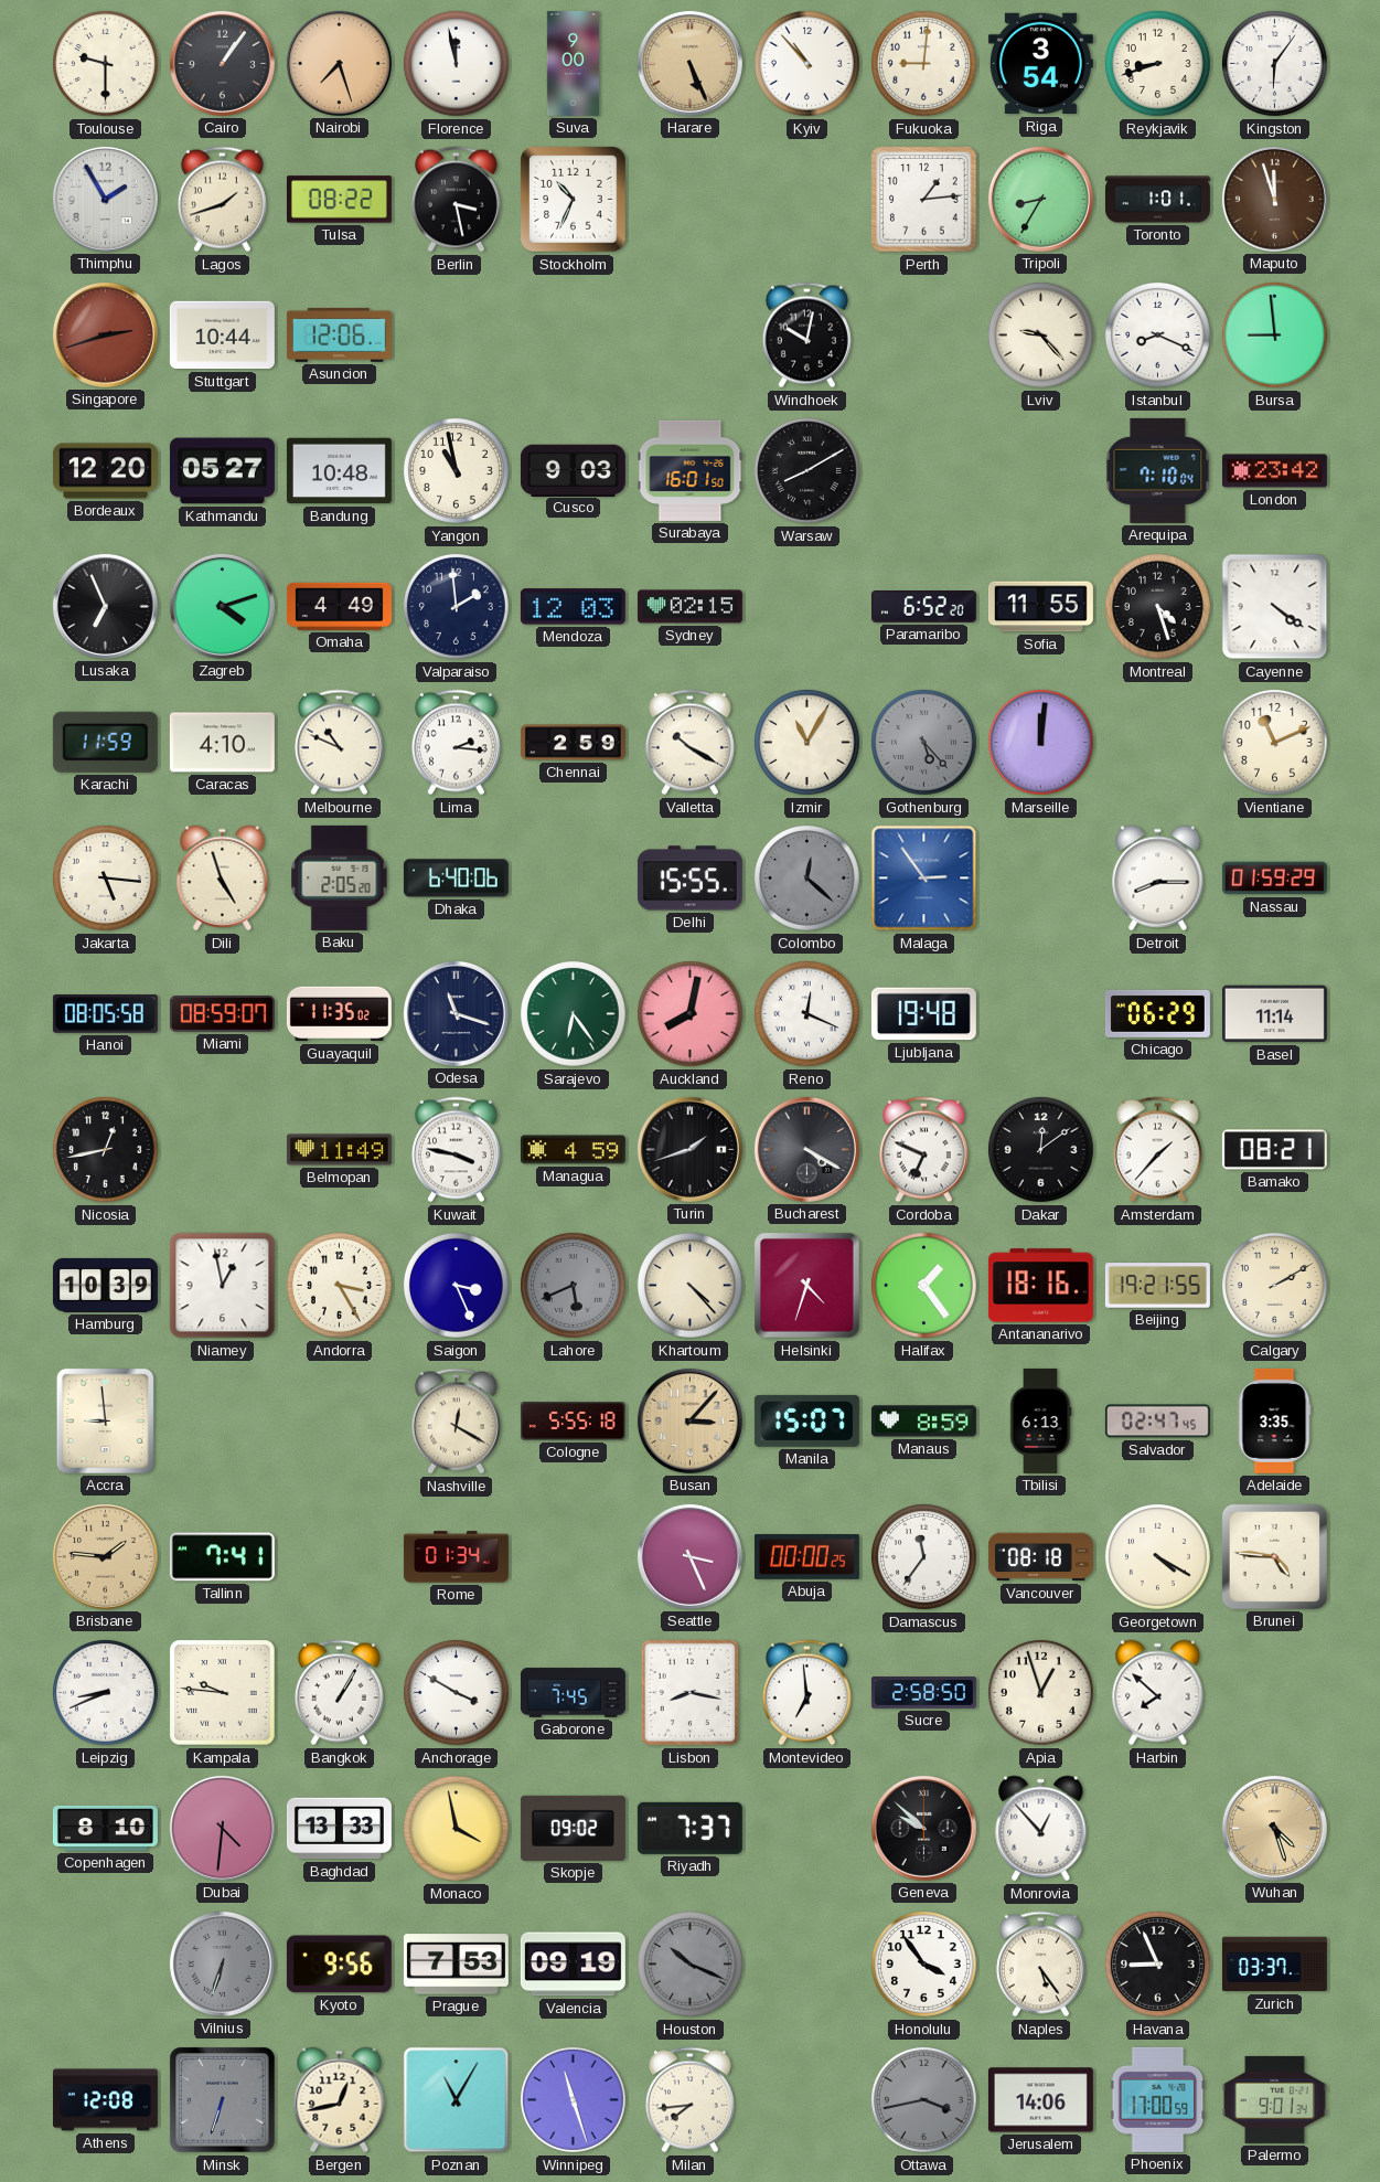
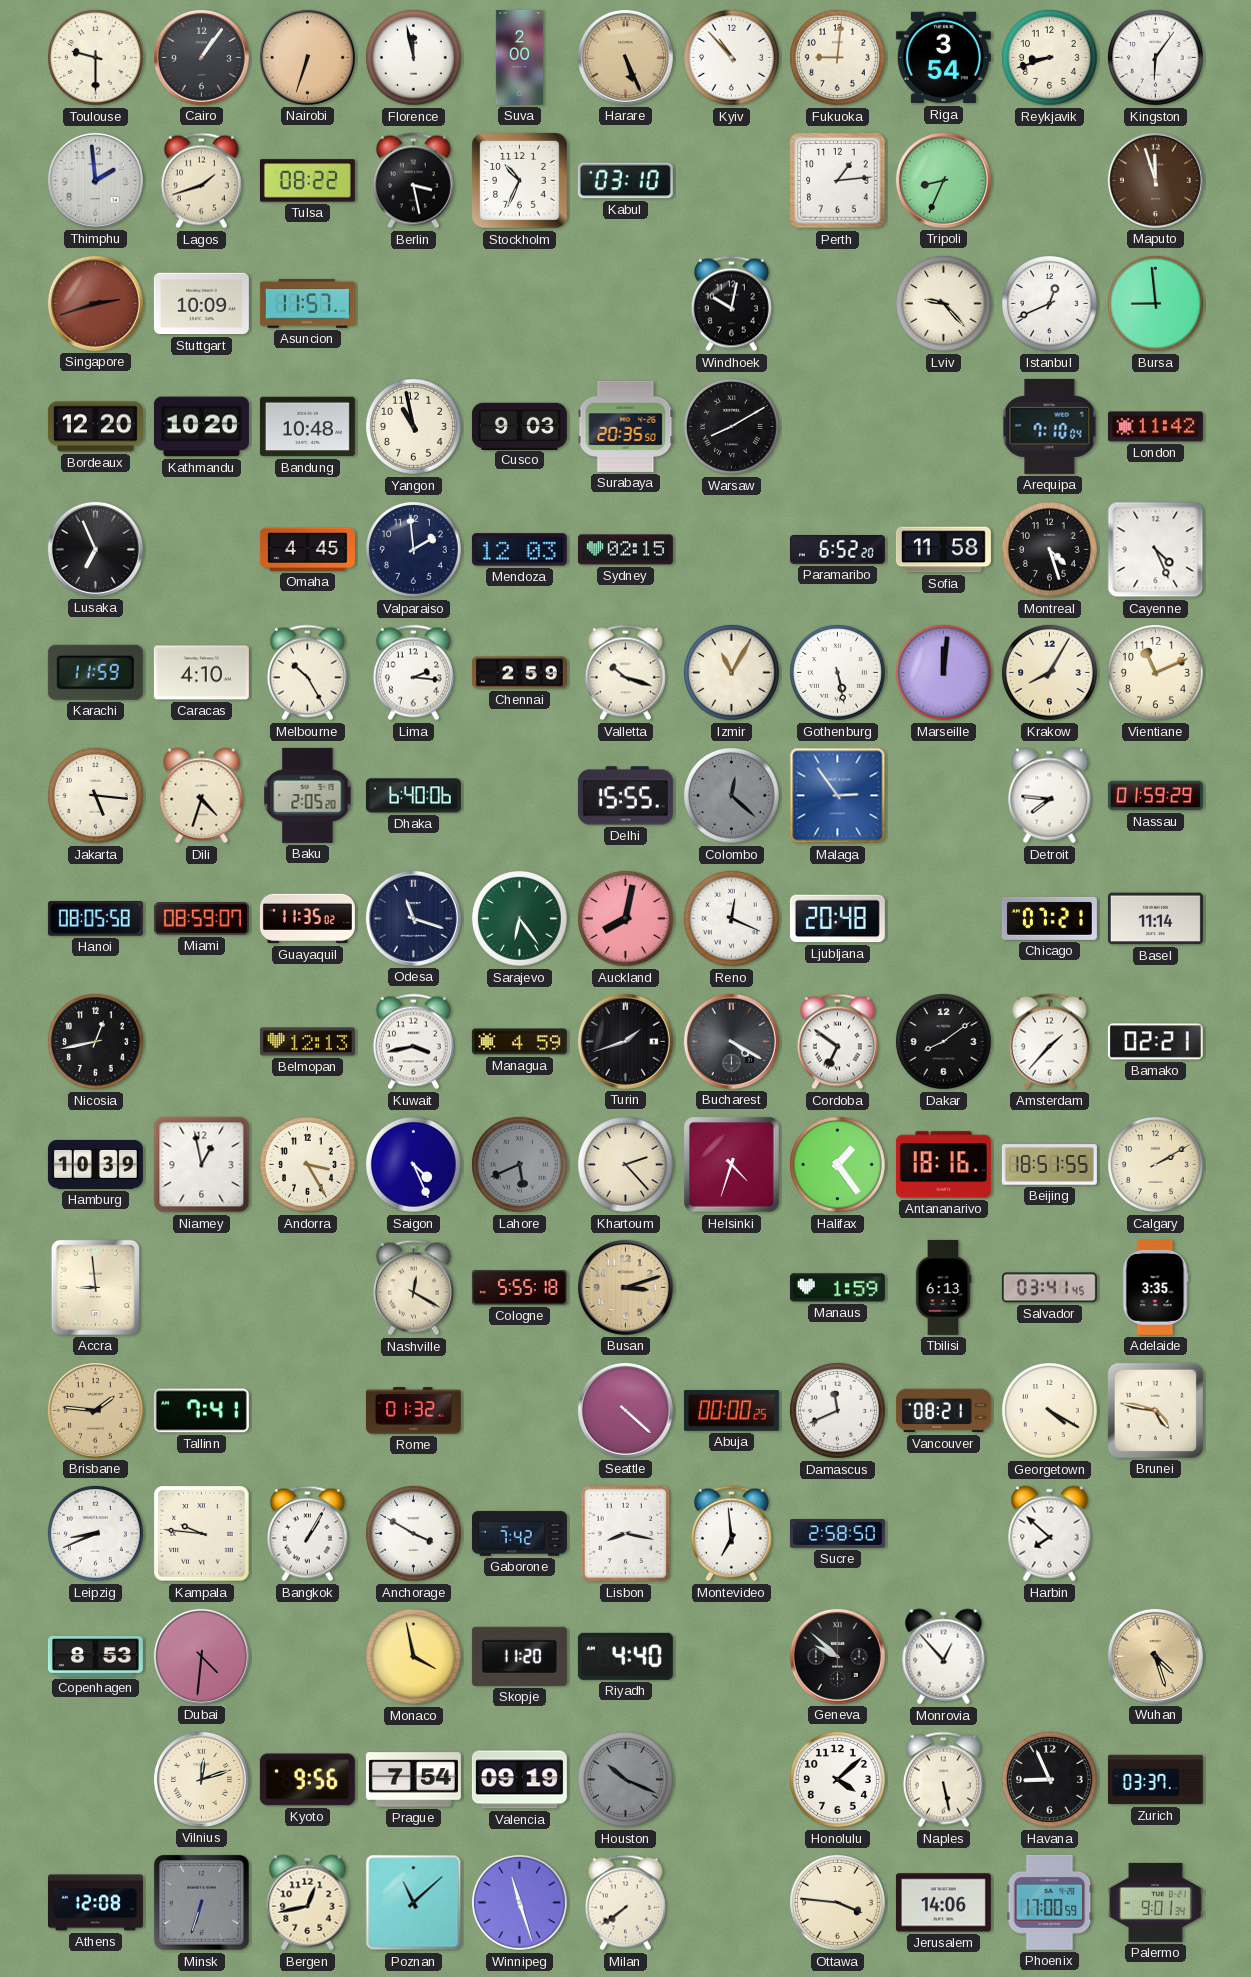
Nairobi: 7:27 -> 6:33 (307, 57)
Suva: 9:00 -> 2:00 (519, 57)
Thimphu: 1:55 -> 1:59 (95, 180)
Kabul: none -> 03:10 (625, 181)
Tripoli: 8:35 -> 8:34 (943, 180)
Toronto: 1:01 -> none (1157, 200)
Stuttgart: 10:44 -> 10:09 (201, 304)
Asuncion: 12:06 -> 11:57 (307, 303)
Istanbul: 8:19 -> 12:41 (1049, 303)
Kathmandu: 05:27 -> 10:20 (201, 427)
Surabaya: 16:01 -> 20:35 (626, 426)
London: 23:42 -> 11:42 (1155, 427)
Zagreb: 4:12 -> none (222, 606)
Omaha: 4:49 -> 4:45 (307, 549)
Sofia: 11:55 -> 11:58 (943, 550)
Cayenne: 4:21 -> 4:26 (1156, 550)
Melbourne: 10:49 -> 10:25 (307, 673)
Valletta: 10:20 -> 10:18 (625, 673)
Gothenburg: 5:23 -> 5:28 (837, 672)
Gothenburg dial: grey -> white (837, 672)
Krakow: none -> 8:05 (1049, 672)
Dili: 4:57 -> 4:33 (202, 796)
Detroit: 8:15 -> 7:46 (1050, 796)
Ljubljana: 19:48 -> 20:48 (837, 919)
Chicago: 06:29 -> 07:21 (1049, 918)
Belmopan: 11:49 -> 12:13 (307, 1042)
Kuwait: 3:47 -> 3:43 (413, 1042)
Cordoba: 6:49 -> 6:51 (837, 1042)
Dakar: 12:09 -> 8:09 (943, 1041)
Bamako: 08:21 -> 02:21 (1155, 1042)
Saigon: 3:26 -> 4:26 (413, 1164)
Khartoum: 4:23 -> 2:23 (625, 1164)
Beijing: 19:21 -> 18:51 (1049, 1165)
Busan: 3:07 -> 3:12 (625, 1287)
Manila: 15:07 -> none (806, 1420)
Manaus: 8:59 -> 1:59 (837, 1288)
Salvador: 02:47 -> 03:41 (1049, 1288)
Rome: 01:34 -> 01:32 (413, 1411)
Seattle: 3:26 -> 4:22 (625, 1410)
Damascus: 11:36 -> 11:41 (837, 1410)
Vancouver: 08:18 -> 08:21 (943, 1411)
Brunei: 4:46 -> 4:47 (1155, 1410)
Gaborone: 7:45 -> 7:42 (519, 1534)
Apia: 12:57 -> none (1040, 1692)
Copenhagen: 8:10 -> 8:53 (95, 1656)
Baghdad: 13:33 -> none (339, 1829)
Skopje: 09:02 -> 11:20 (519, 1656)
Riyadh: 7:37 -> 4:40 (625, 1656)
Vilnius: 6:33 -> 12:12 (201, 1779)
Vilnius dial: grey -> cream (201, 1779)
Prague: 7:53 -> 7:54 (413, 1780)
Honolulu: 3:54 -> 4:08 (837, 1779)
Naples: 5:24 -> 5:28 (943, 1780)
Poznan: 11:05 -> 11:08 (414, 1903)
Milan: 7:44 -> 7:39 (625, 1903)
Ottawa: 3:43 -> 3:46 (837, 1902)
Ottawa dial: grey -> cream (837, 1902)
